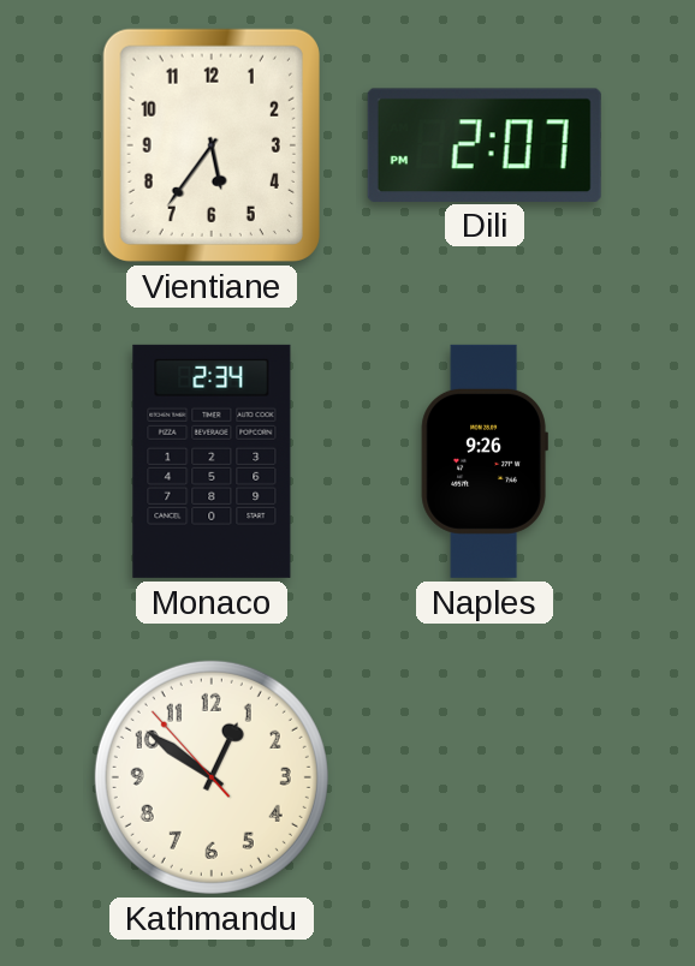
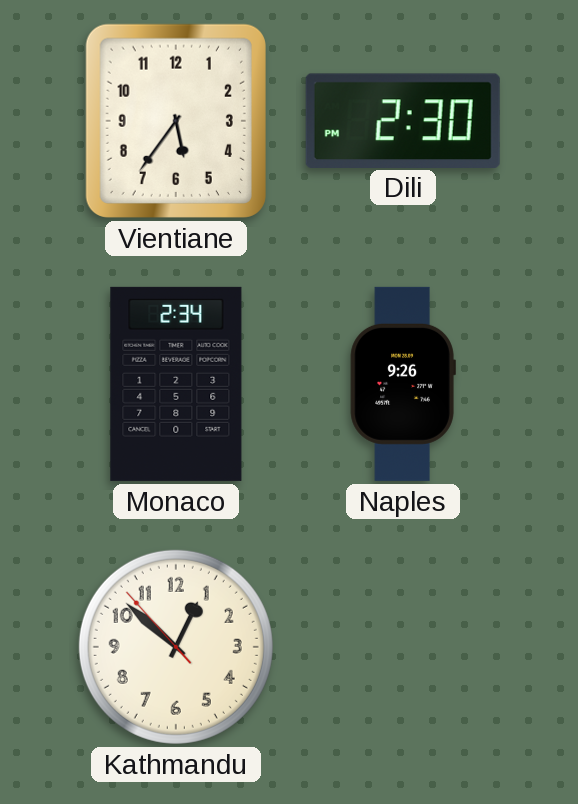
Dili: 2:07 -> 2:30 (403, 120)
Kathmandu: 12:50 -> 12:51 (176, 647)
